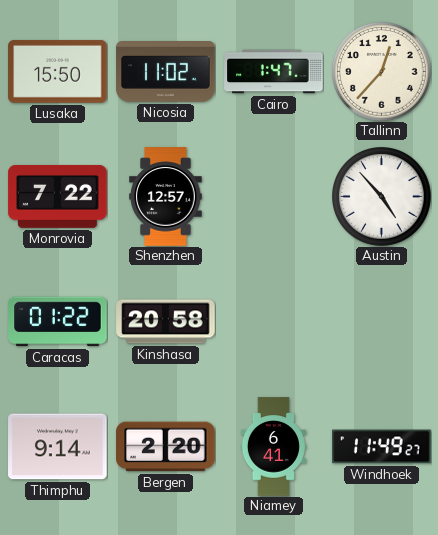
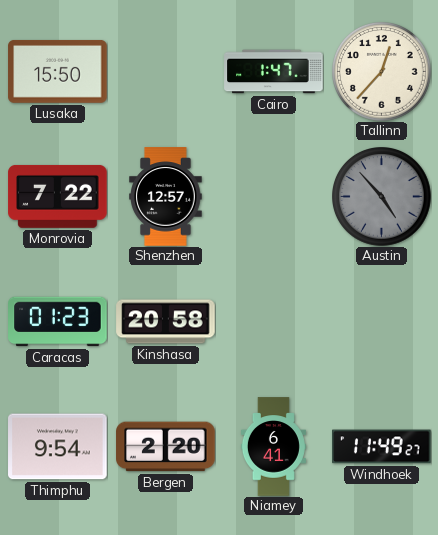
Nicosia: 11:02 -> none (166, 72)
Austin dial: white -> grey (382, 197)
Caracas: 01:22 -> 01:23 (58, 322)
Thimphu: 9:14 -> 9:54 (58, 447)
